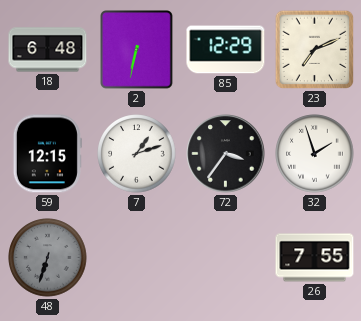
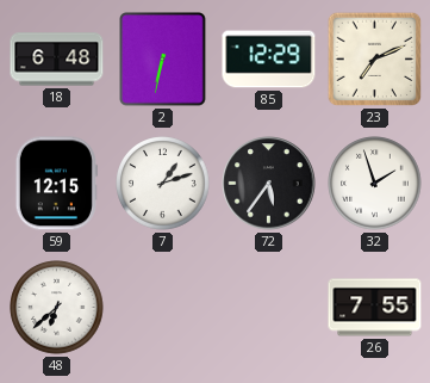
72: 3:36 -> 5:36 (269, 184)
48: 6:33 -> 6:38 (57, 308)
48 dial: grey -> white (57, 308)
